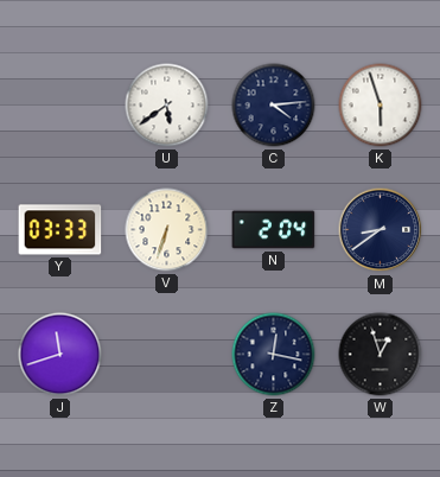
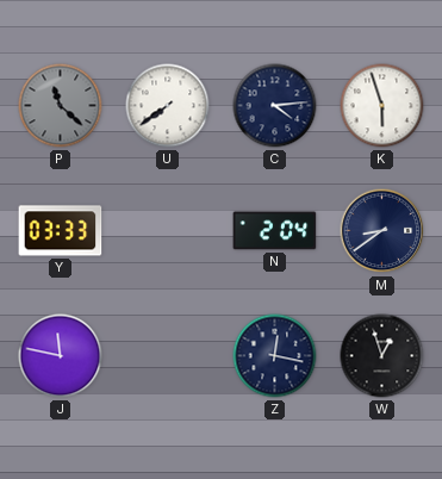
P: none -> 11:22 (61, 106)
U: 5:39 -> 7:39 (168, 106)
V: 6:33 -> none (167, 230)
J: 11:42 -> 11:47 (61, 356)
